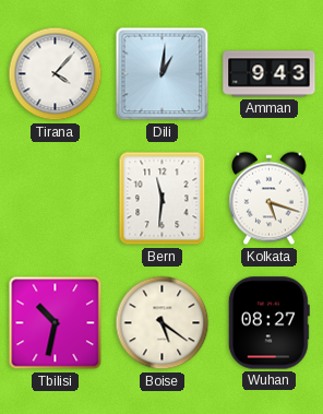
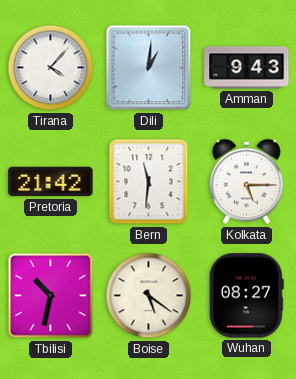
Pretoria: none -> 21:42 (51, 182)
Kolkata: 5:18 -> 5:15 (247, 182)
